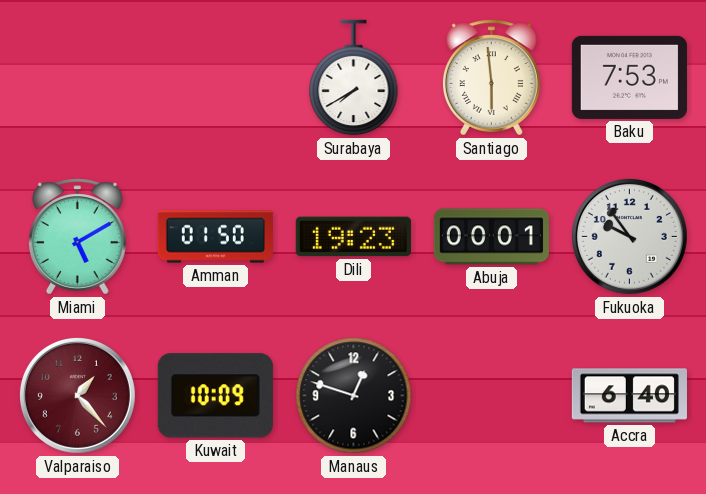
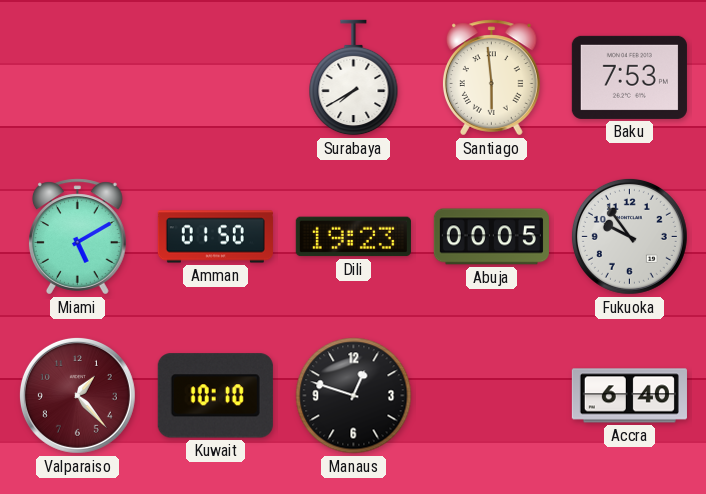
Abuja: 00:01 -> 00:05 (491, 237)
Kuwait: 10:09 -> 10:10 (215, 396)
